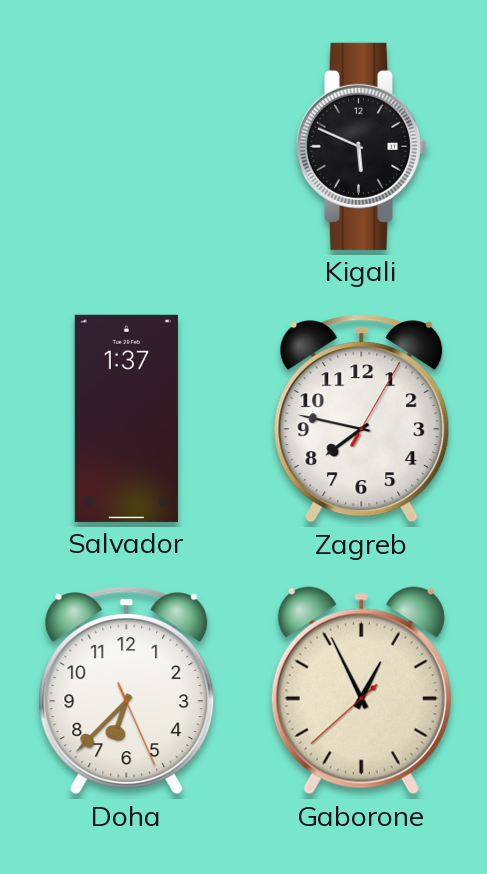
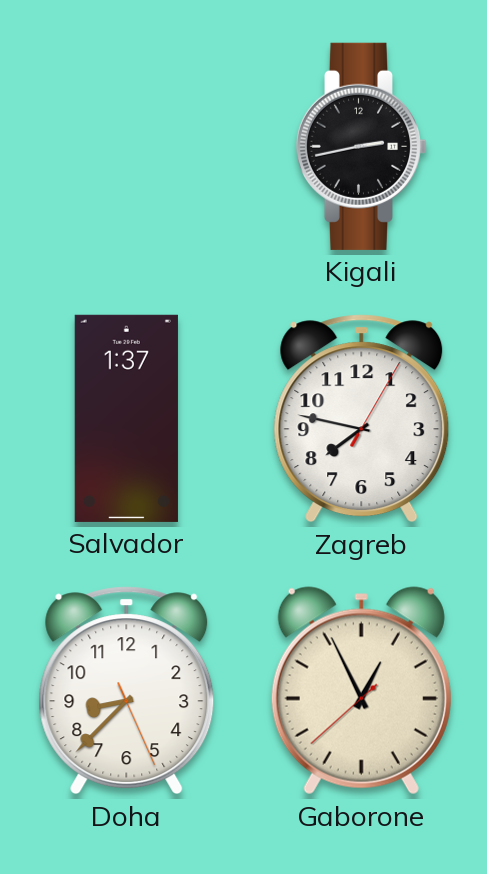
Kigali: 5:49 -> 2:43 (361, 146)
Doha: 6:37 -> 8:37 (127, 691)
